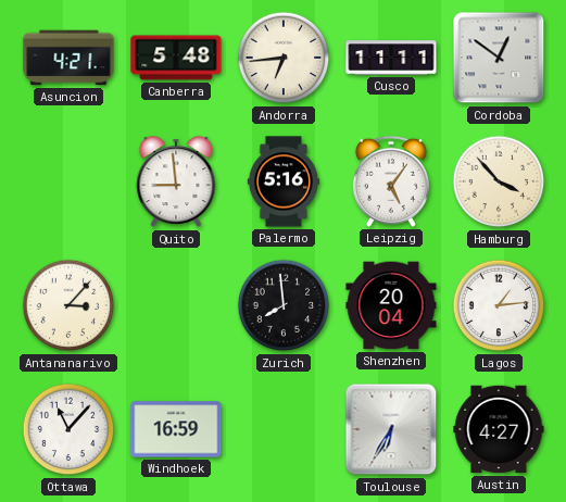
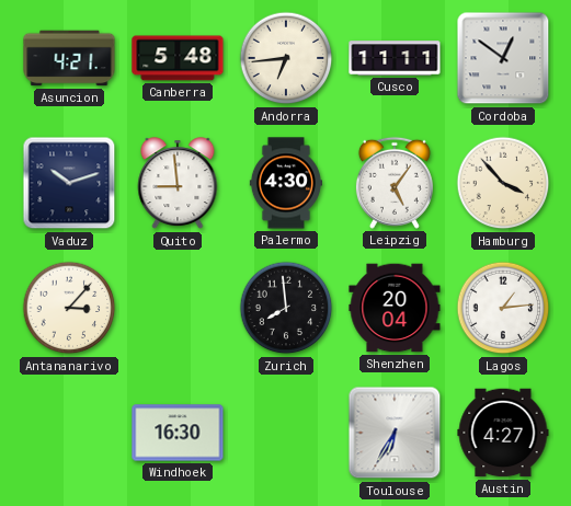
Vaduz: none -> 10:12 (69, 183)
Palermo: 5:16 -> 4:30 (286, 183)
Ottawa: 11:07 -> none (68, 429)
Windhoek: 16:59 -> 16:30 (178, 433)
